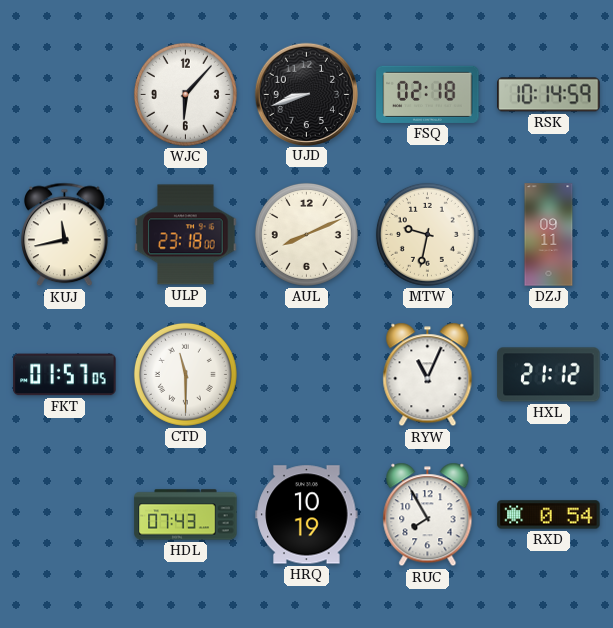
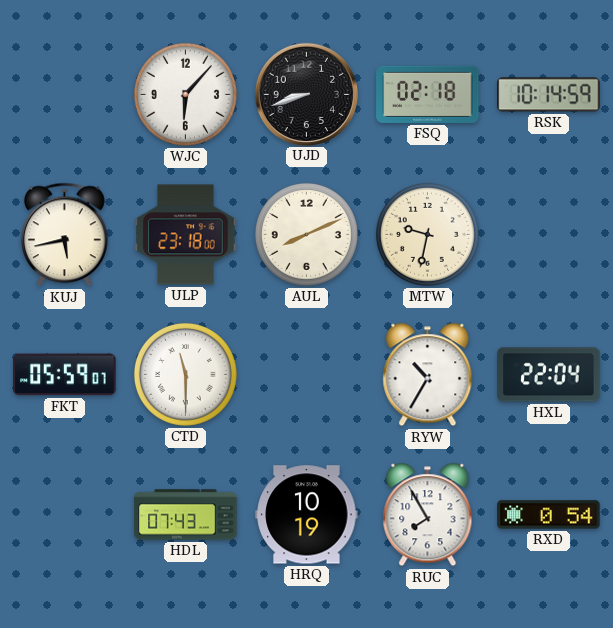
KUJ: 11:43 -> 5:43 (65, 235)
DZJ: 09:11 -> none (549, 235)
FKT: 01:57 -> 05:59 (65, 375)
RYW: 11:04 -> 10:35 (428, 375)
HXL: 21:12 -> 22:04 (549, 375)
